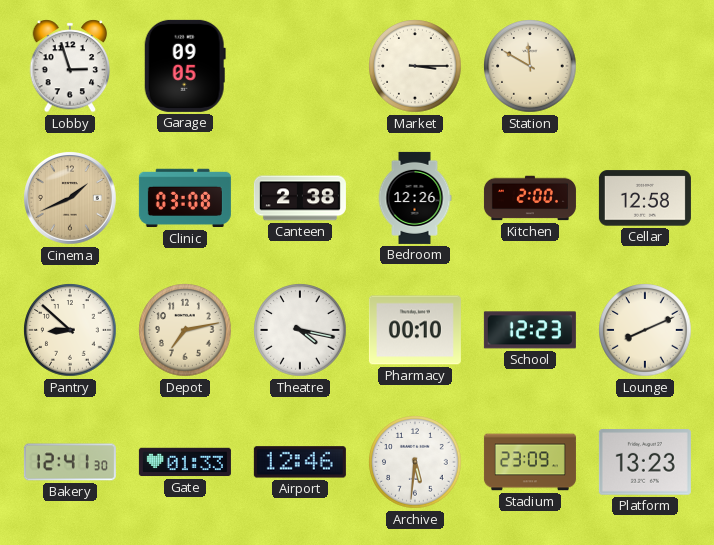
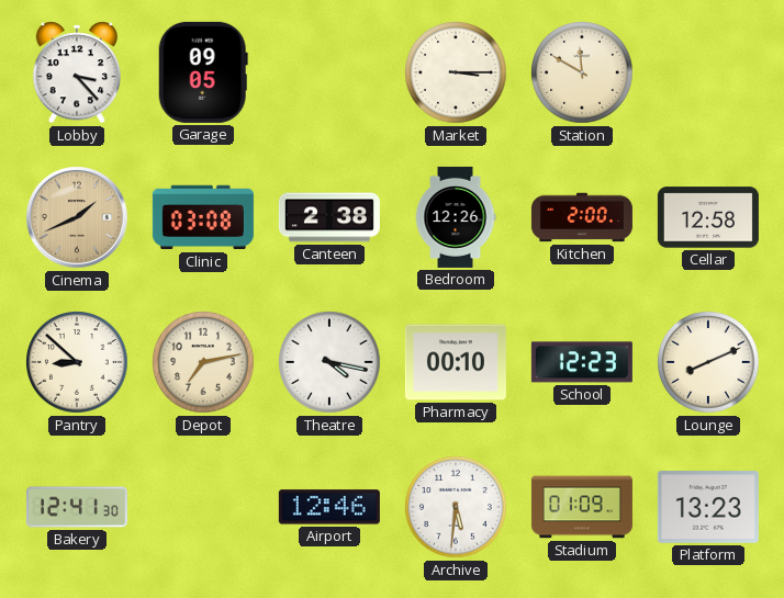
Lobby: 2:57 -> 3:23 (77, 72)
Gate: 01:33 -> none (185, 462)
Stadium: 23:09 -> 01:09 (582, 507)
